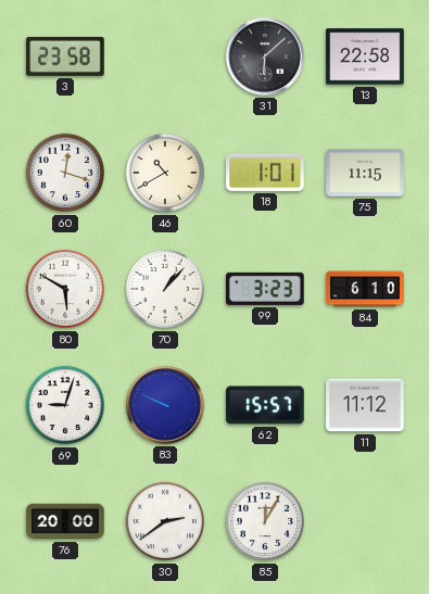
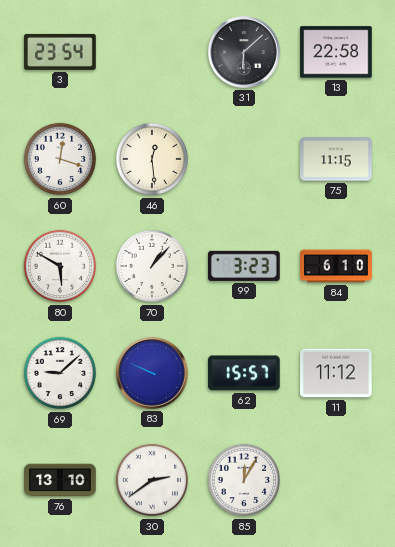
3: 23:58 -> 23:54 (60, 52)
46: 10:40 -> 12:29 (152, 159)
18: 1:01 -> none (265, 173)
69: 9:03 -> 9:08 (60, 373)
76: 20:00 -> 13:10 (60, 480)
